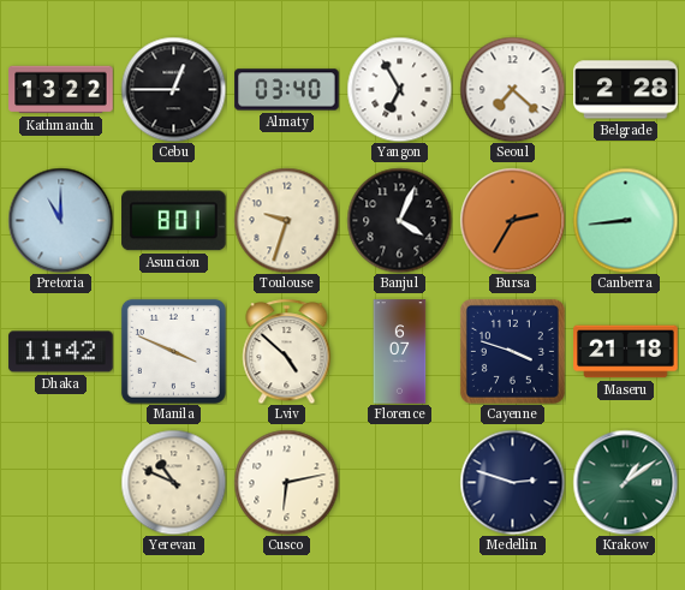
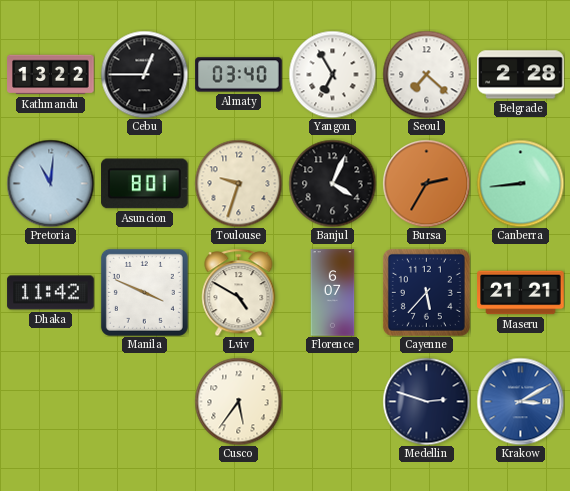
Pretoria: 11:00 -> 11:01 (50, 183)
Lviv: 4:52 -> 4:50 (239, 292)
Cayenne: 3:48 -> 5:37 (426, 292)
Maseru: 21:18 -> 21:21 (521, 293)
Yerevan: 10:49 -> none (173, 482)
Cusco: 6:13 -> 5:36 (238, 401)
Krakow: 1:09 -> 3:10 (520, 401)
Krakow dial: green -> blue (520, 401)
